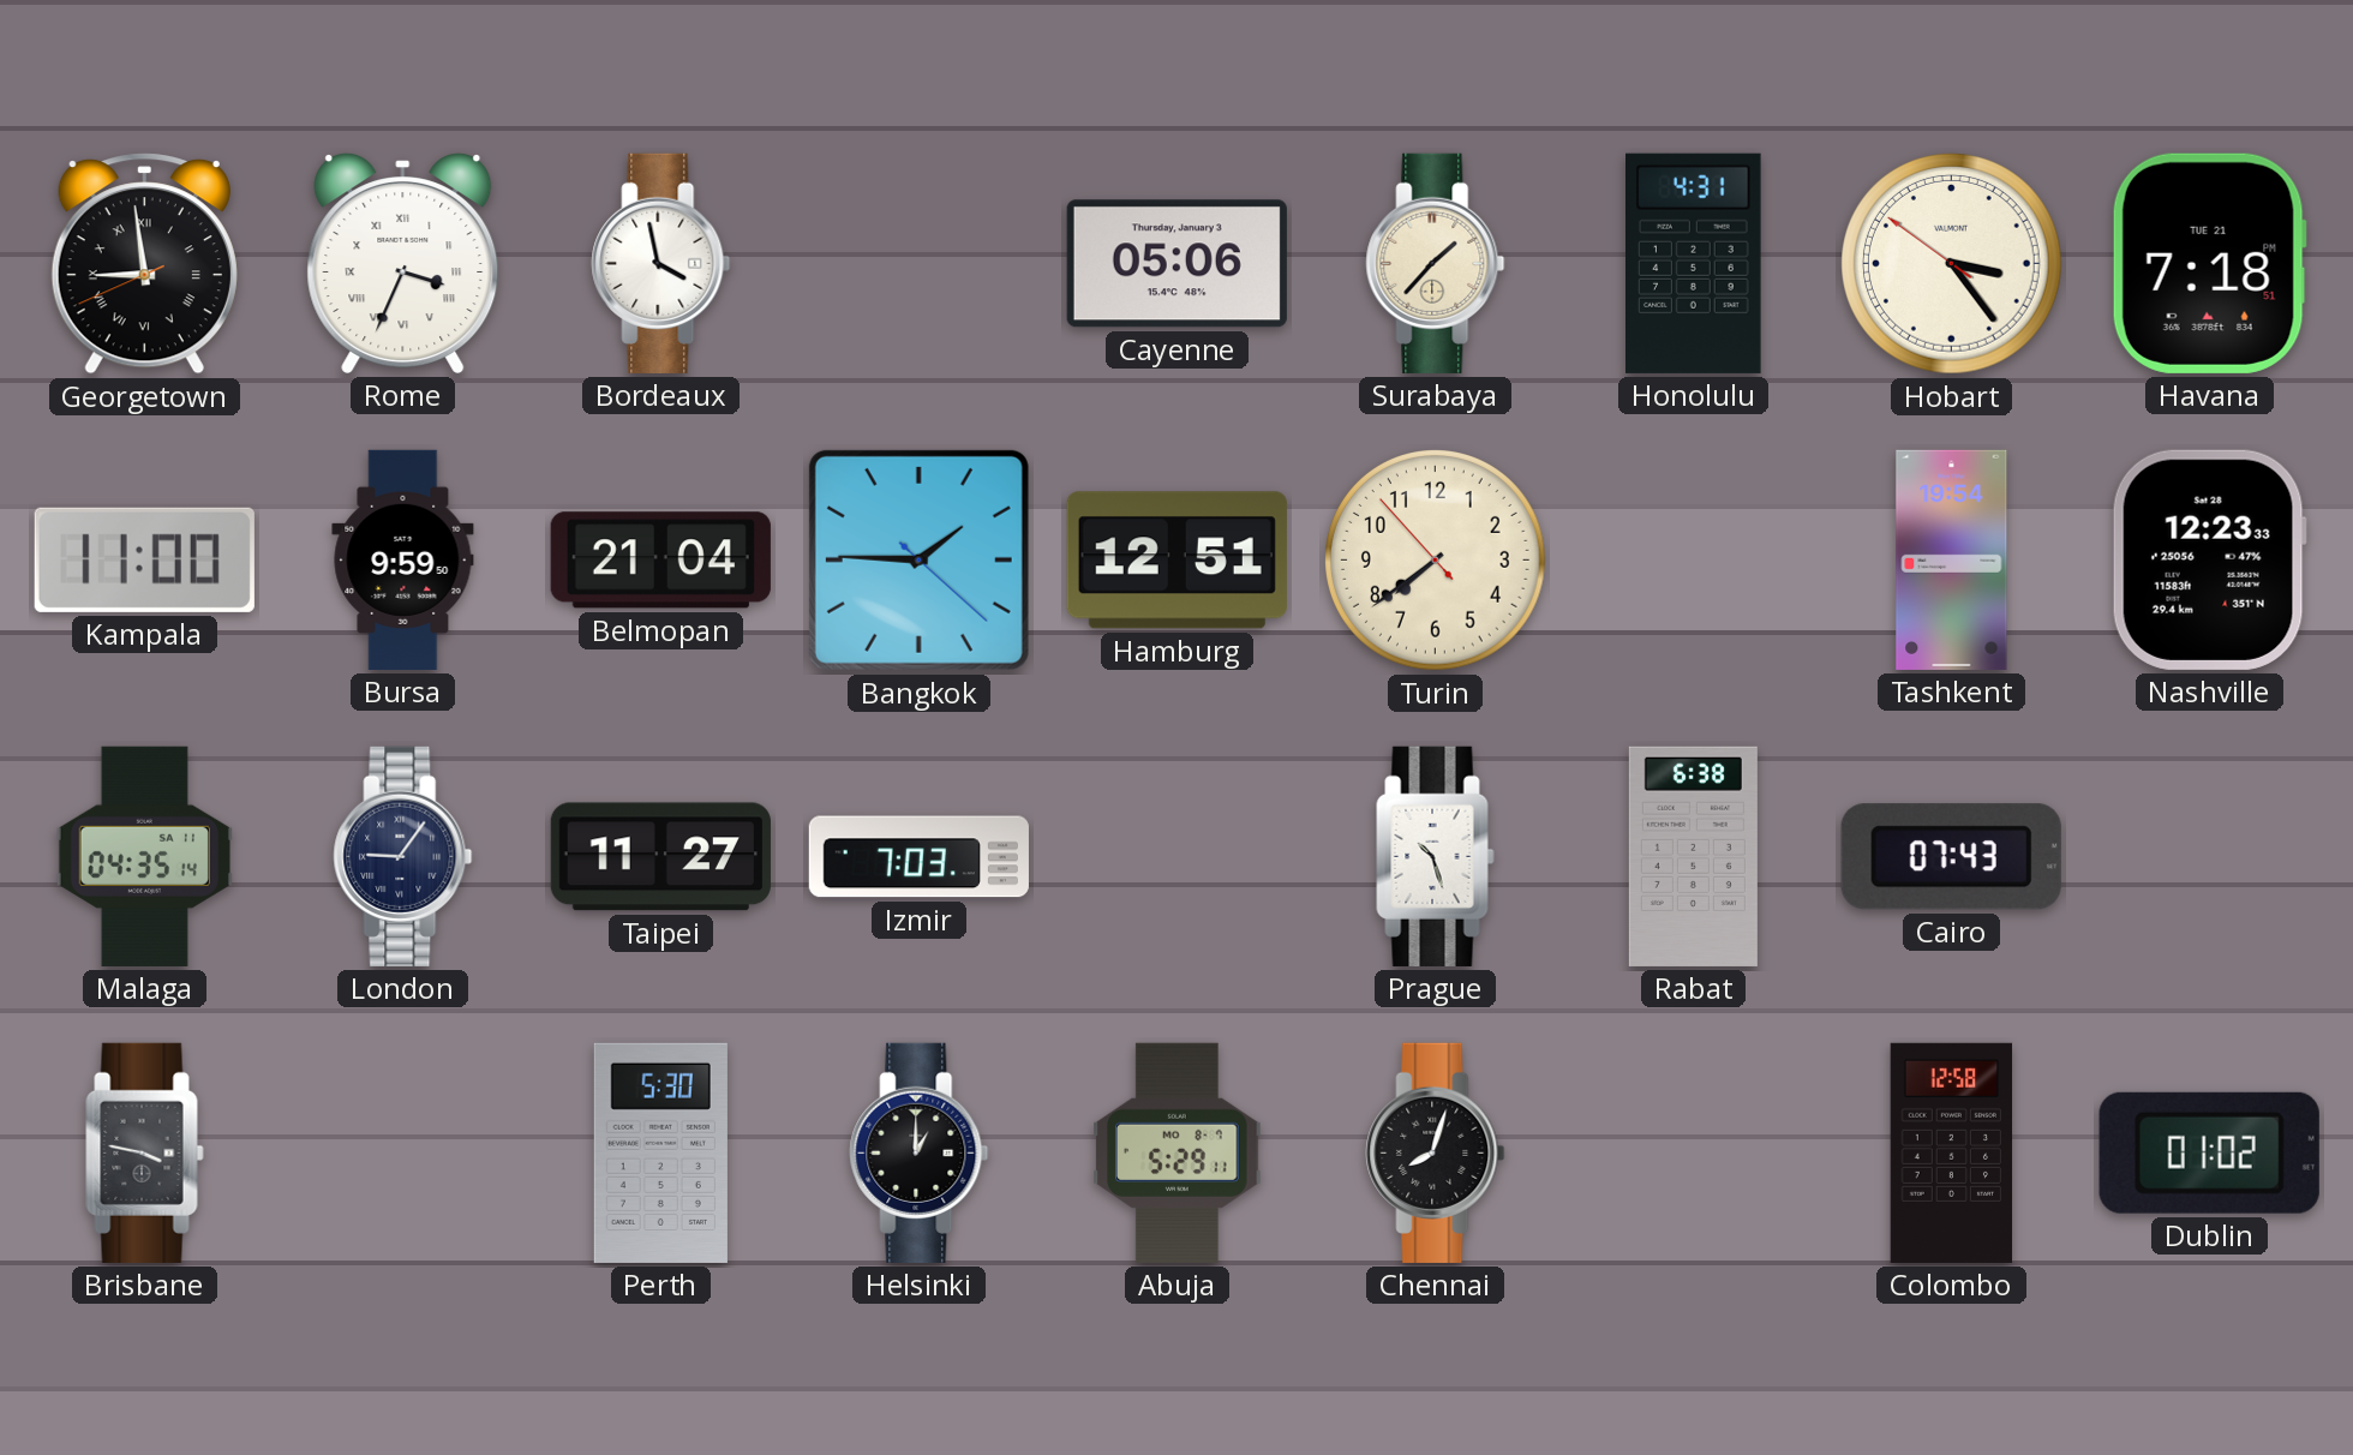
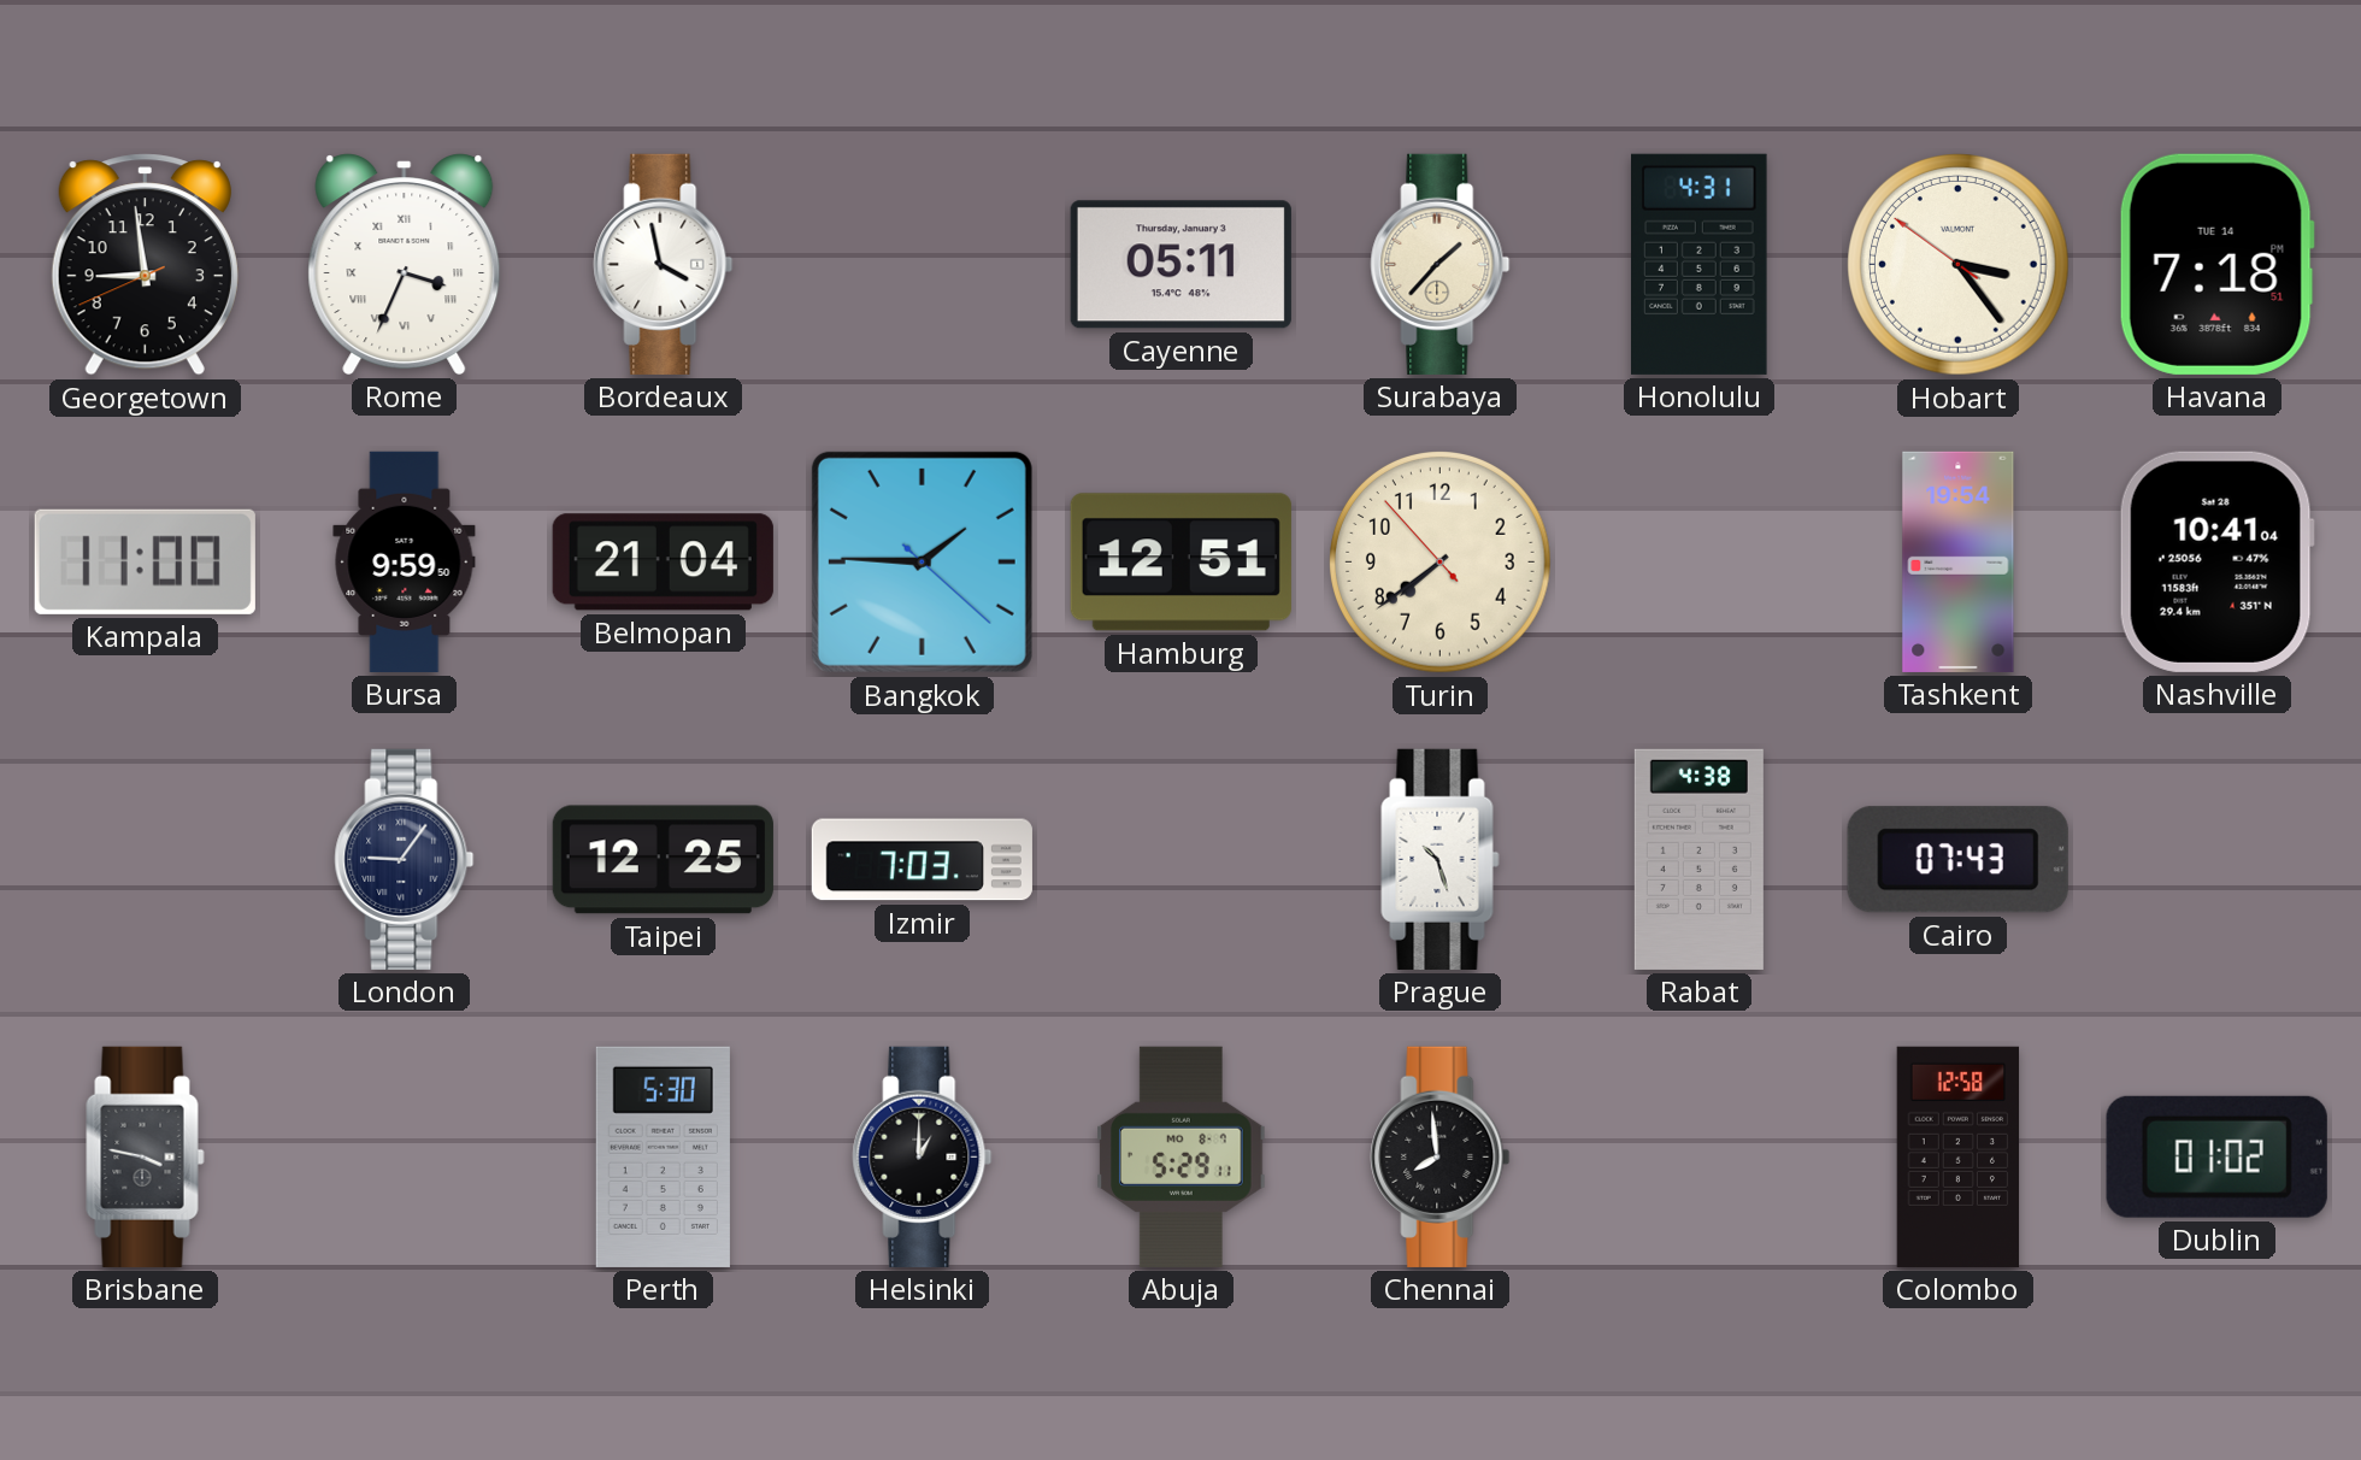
Georgetown numerals: Roman -> Arabic (145, 265)
Cayenne: 05:06 -> 05:11 (1180, 265)
Havana date: TUE 21 -> TUE 14 (2216, 264)
Nashville: 12:23 -> 10:41 (2216, 561)
Malaga: 04:35 -> none (144, 856)
Taipei: 11:27 -> 12:25 (663, 860)
Rabat: 6:38 -> 4:38 (1698, 859)
Chennai: 8:03 -> 7:59 (1441, 1156)
